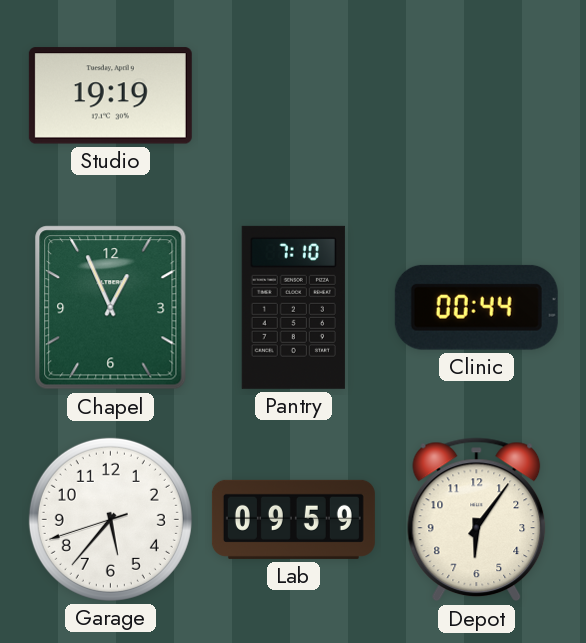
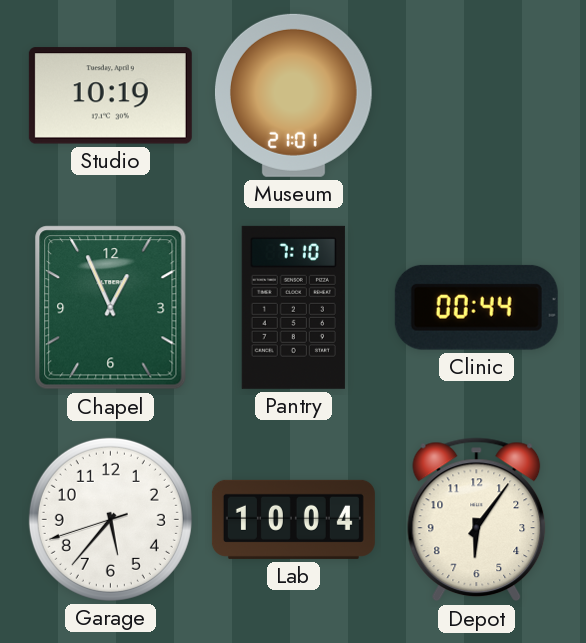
Studio: 19:19 -> 10:19 (110, 96)
Museum: none -> 21:01 (293, 95)
Lab: 09:59 -> 10:04 (293, 519)
